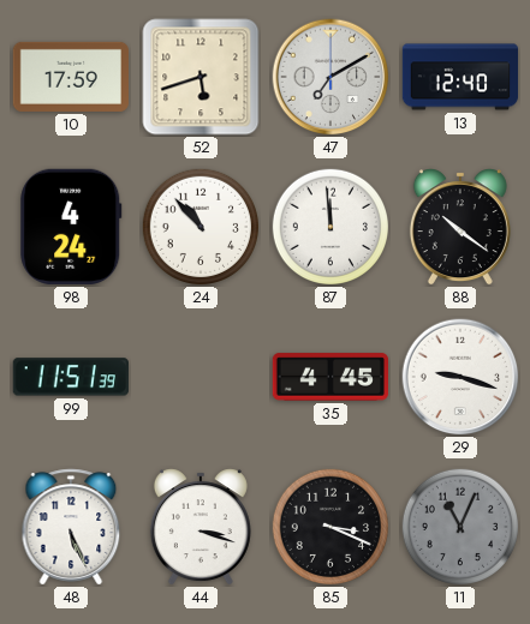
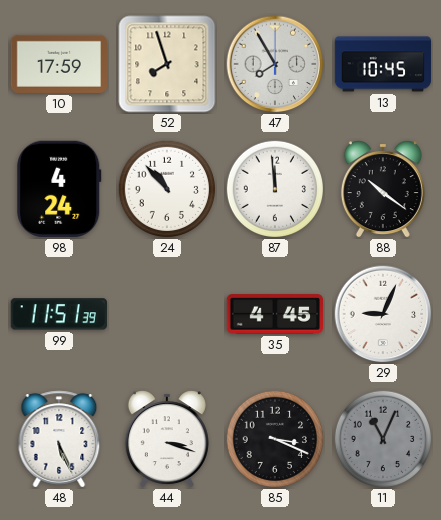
52: 5:42 -> 7:57 (167, 64)
47: 7:10 -> 7:55 (275, 64)
13: 12:40 -> 10:45 (383, 64)
29: 9:18 -> 9:04 (383, 314)
